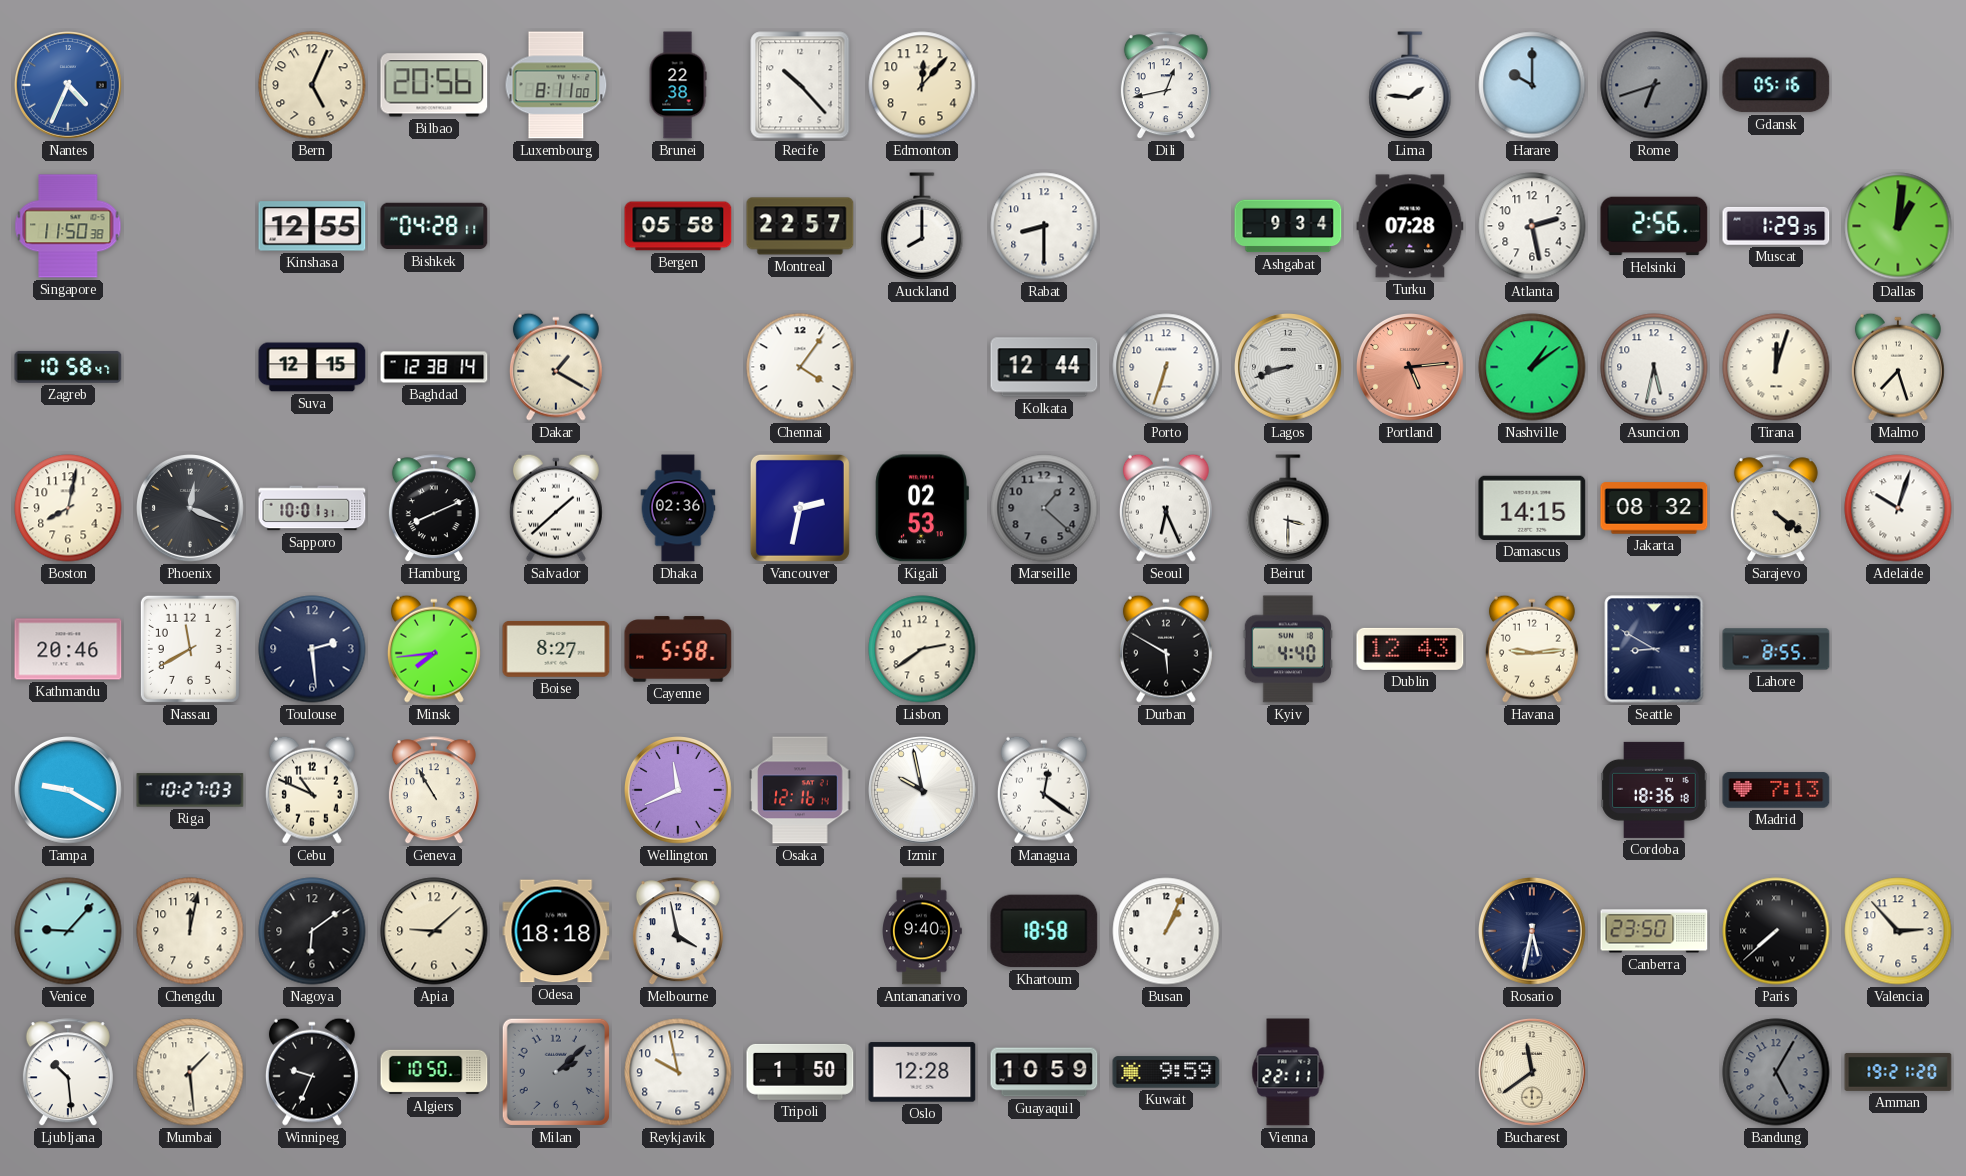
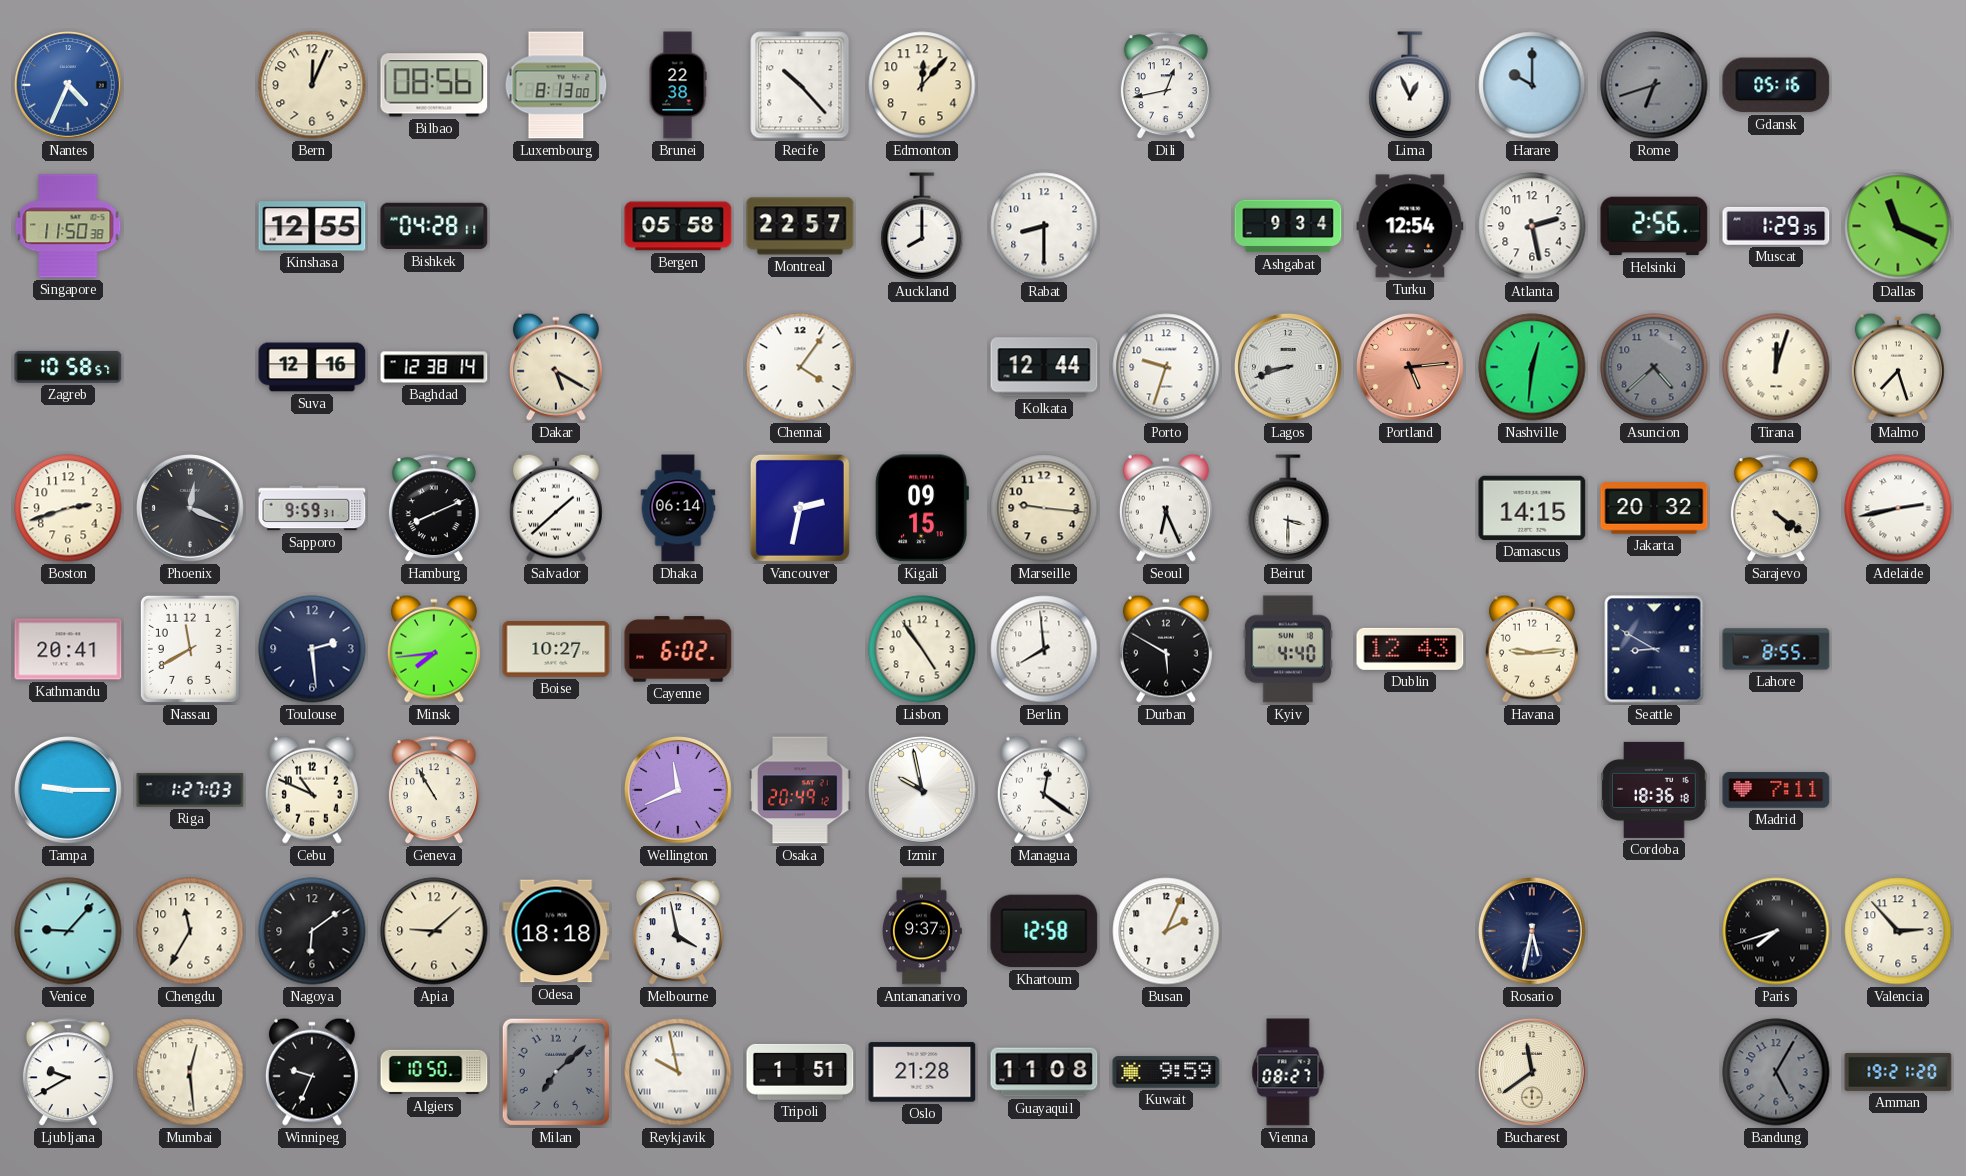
Bern: 5:04 -> 12:04 (312, 85)
Bilbao: 20:56 -> 08:56 (434, 85)
Luxembourg: 8:11 -> 8:13 (556, 85)
Lima: 1:46 -> 12:56 (1410, 85)
Turku: 07:28 -> 12:54 (1410, 226)
Dallas: 1:01 -> 11:19 (1898, 226)
Zagreb: 10:58:47 -> 10:58:57 (68, 367)
Suva: 12:15 -> 12:16 (312, 367)
Dakar: 1:20 -> 5:20 (556, 367)
Porto: 6:33 -> 9:33 (1166, 367)
Nashville: 1:09 -> 12:31 (1532, 367)
Asuncion: 5:32 -> 4:38 (1654, 367)
Asuncion dial: white -> grey (1654, 367)
Boston: 8:02 -> 2:42 (68, 508)
Sapporo: 10:01 -> 9:59 (312, 508)
Dhaka: 02:36 -> 06:14 (678, 508)
Kigali: 02:53 -> 09:15 (922, 508)
Marseille: 1:22 -> 9:16 (1044, 508)
Marseille dial: grey -> cream (1044, 508)
Jakarta: 08:32 -> 20:32 (1654, 508)
Adelaide: 10:03 -> 2:43 (1898, 508)
Kathmandu: 20:46 -> 20:41 (68, 649)
Boise: 8:27 -> 10:27 (556, 649)
Cayenne: 5:58 -> 6:02 (678, 649)
Lisbon: 2:39 -> 4:54 (922, 649)
Berlin: none -> 7:59 (1044, 649)
Tampa: 9:20 -> 9:15 (69, 791)
Riga: 10:27 -> 1:27 (190, 790)
Osaka: 12:16 -> 20:49 (800, 790)
Madrid: 7:13 -> 7:11 (1776, 790)
Chengdu: 12:02 -> 11:35 (190, 931)
Antananarivo: 9:40 -> 9:37 (923, 931)
Khartoum: 18:58 -> 12:58 (1044, 931)
Busan: 1:04 -> 2:04 (1166, 931)
Canberra: 23:50 -> none (1654, 931)
Paris: 7:38 -> 7:42 (1776, 931)
Ljubljana: 10:29 -> 9:40 (68, 1073)
Mumbai: 1:29 -> 12:29 (190, 1072)
Milan: 2:08 -> 7:08 (556, 1072)
Reykjavik numerals: Arabic -> Roman (678, 1072)
Tripoli: 1:50 -> 1:51 (800, 1072)
Oslo: 12:28 -> 21:28 (922, 1072)
Guayaquil: 10:59 -> 11:08 (1044, 1072)
Vienna: 22:11 -> 08:27 (1288, 1072)
